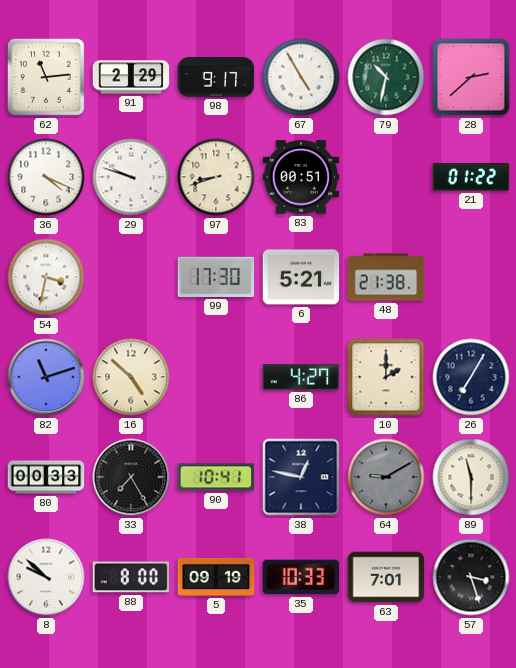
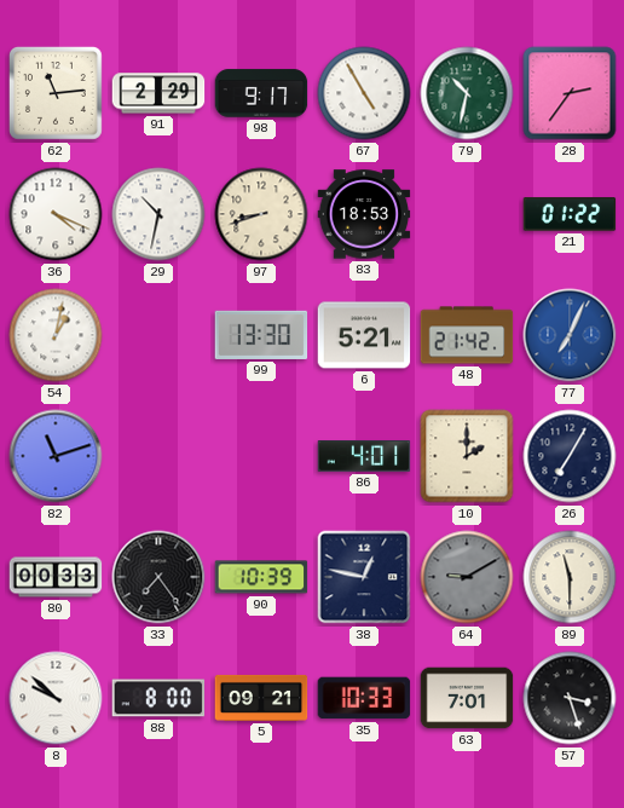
28: 2:38 -> 2:36 (570, 93)
29: 9:48 -> 10:32 (158, 214)
83: 00:51 -> 18:53 (364, 214)
54: 3:32 -> 1:02 (56, 335)
99: 17:30 -> 13:30 (261, 335)
48: 21:38 -> 21:42 (467, 335)
77: none -> 7:04 (570, 335)
16: 4:52 -> none (131, 377)
86: 4:27 -> 4:01 (364, 457)
33: 7:25 -> 7:24 (158, 577)
90: 10:41 -> 10:39 (261, 577)
5: 09:19 -> 09:21 (261, 698)
